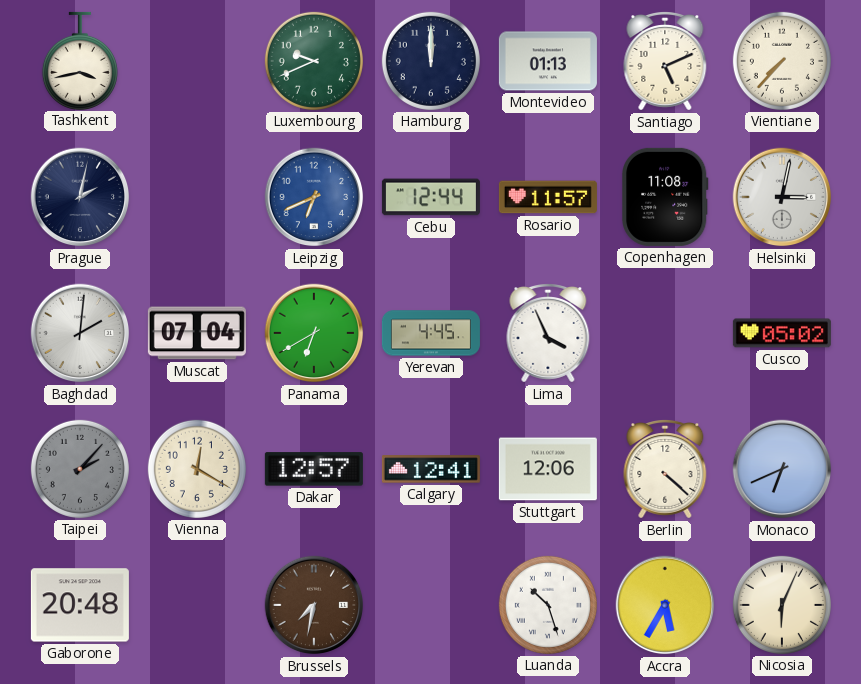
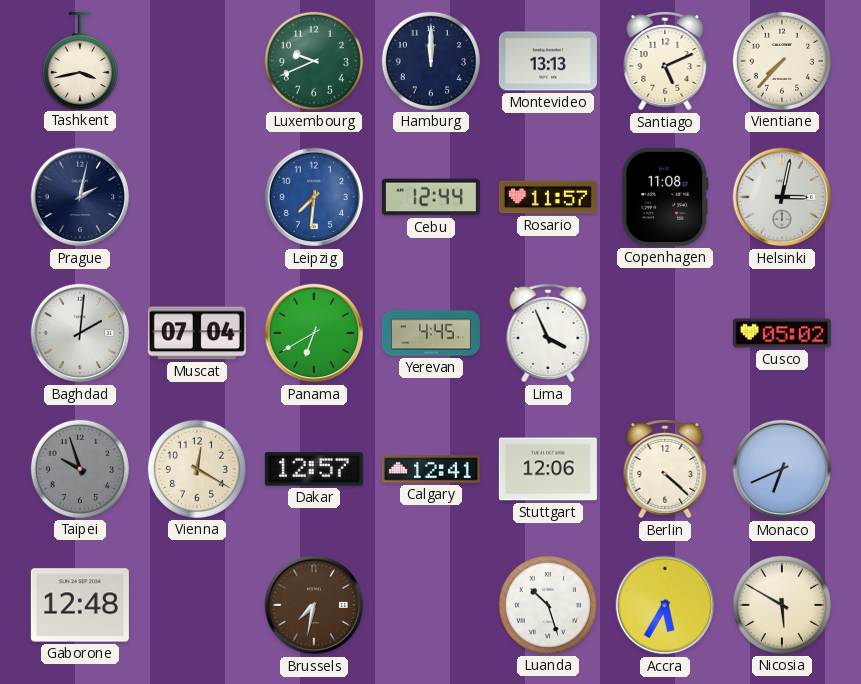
Montevideo: 01:13 -> 13:13 (548, 61)
Leipzig: 6:41 -> 7:31 (314, 197)
Taipei: 2:07 -> 9:57 (80, 469)
Gaborone: 20:48 -> 12:48 (80, 605)
Nicosia: 6:04 -> 5:50 (782, 605)
